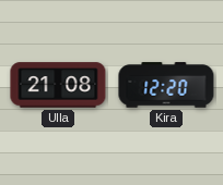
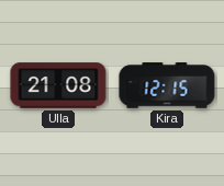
Kira: 12:20 -> 12:15 (167, 85)
